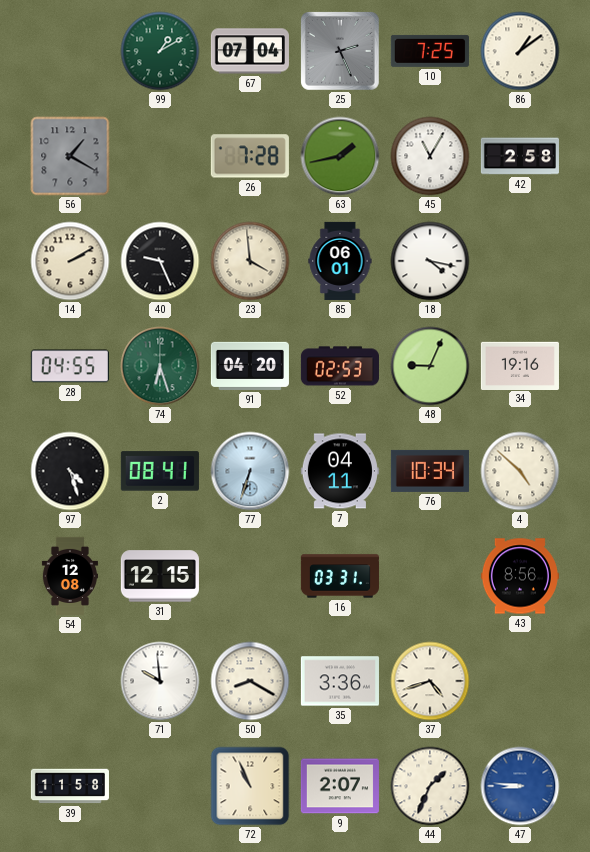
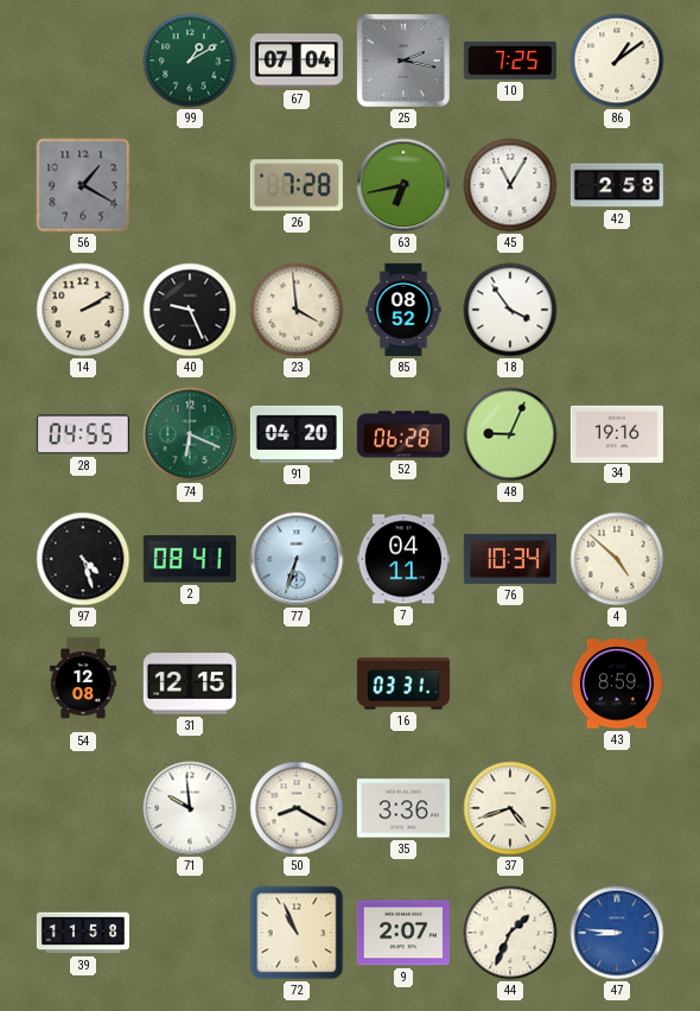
25: 2:26 -> 2:17 (403, 61)
63: 1:43 -> 6:43 (403, 185)
85: 06:01 -> 08:52 (403, 310)
18: 4:17 -> 3:54 (510, 310)
74: 6:27 -> 6:19 (190, 434)
52: 02:53 -> 06:28 (403, 434)
43: 8:56 -> 8:59 (617, 683)
